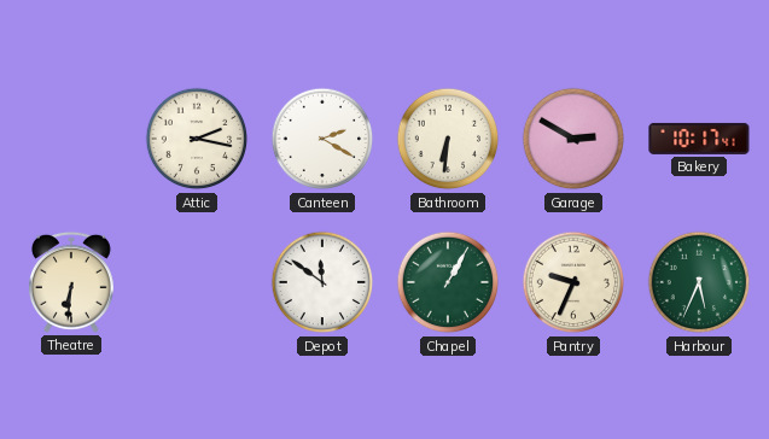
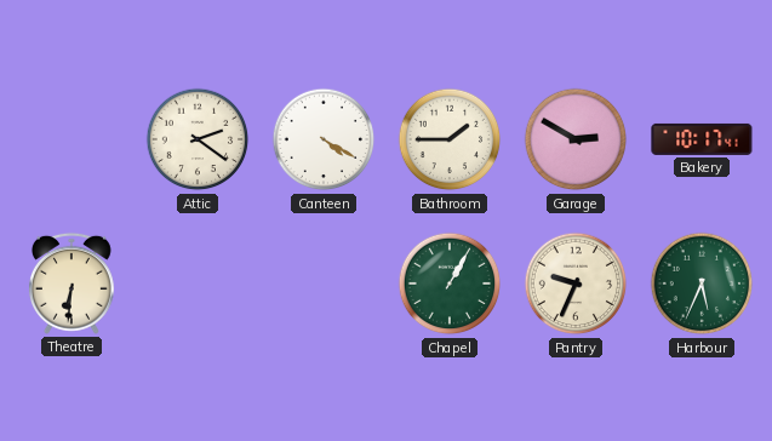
Attic: 2:17 -> 2:21 (198, 139)
Canteen: 2:20 -> 4:20 (324, 139)
Bathroom: 6:31 -> 1:45 (450, 139)
Depot: 11:51 -> none (322, 282)
